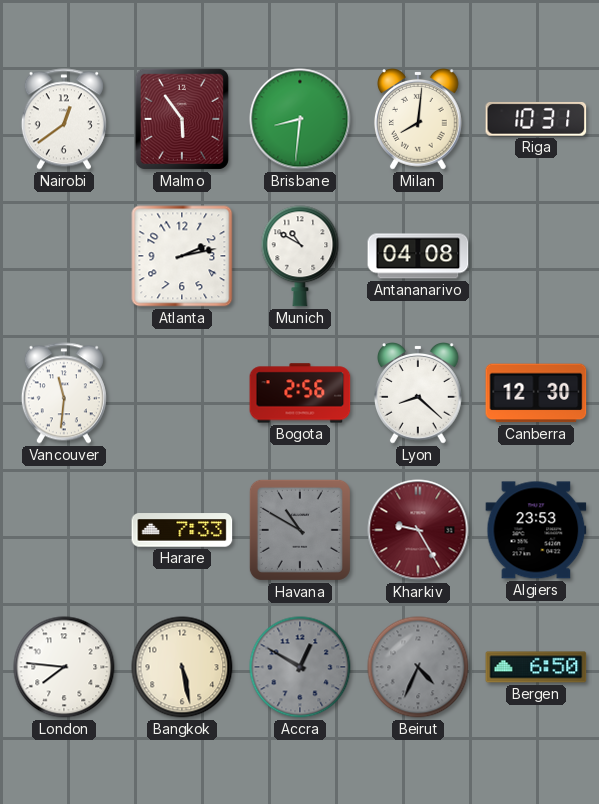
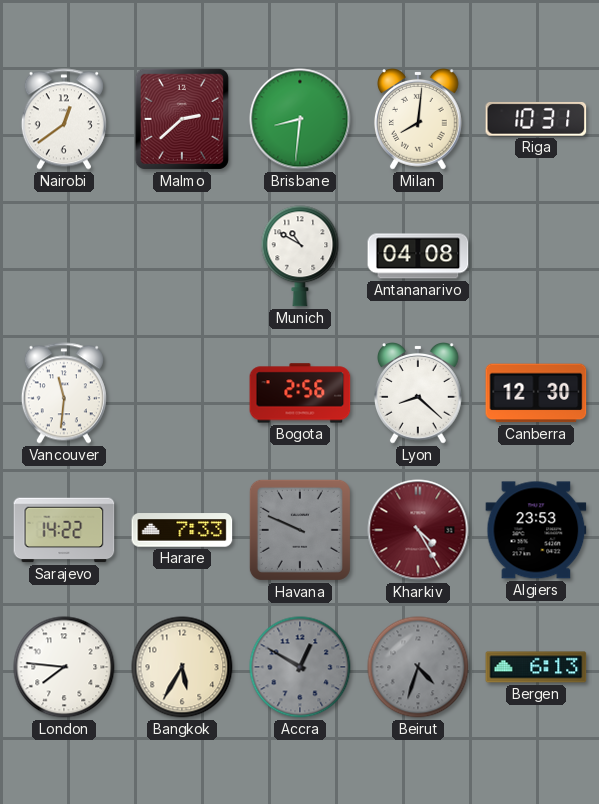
Malmo: 5:54 -> 2:38 (182, 119)
Atlanta: 2:13 -> none (182, 256)
Sarajevo: none -> 14:22 (64, 530)
Havana: 10:50 -> 9:49 (300, 530)
Kharkiv: 9:25 -> 4:25 (418, 530)
Bangkok: 5:28 -> 5:35 (182, 667)
Beirut: 4:34 -> 4:33 (418, 667)
Bergen: 6:50 -> 6:13 (536, 667)
